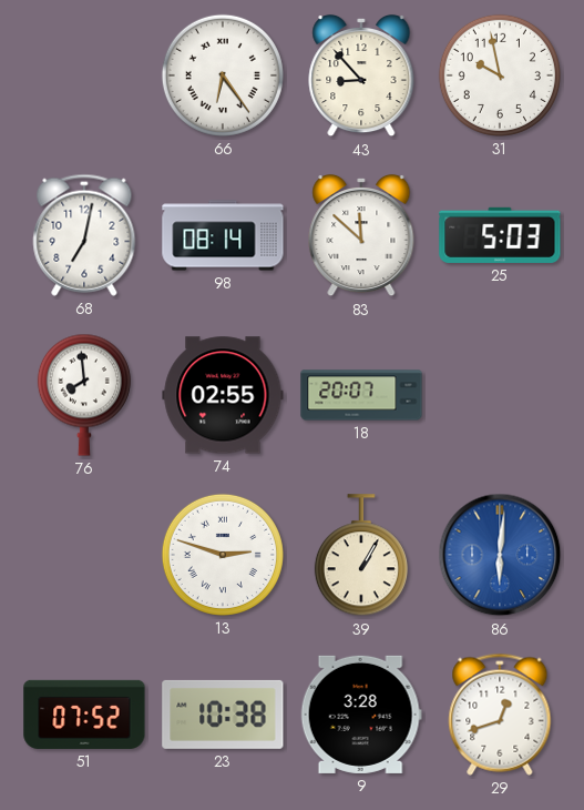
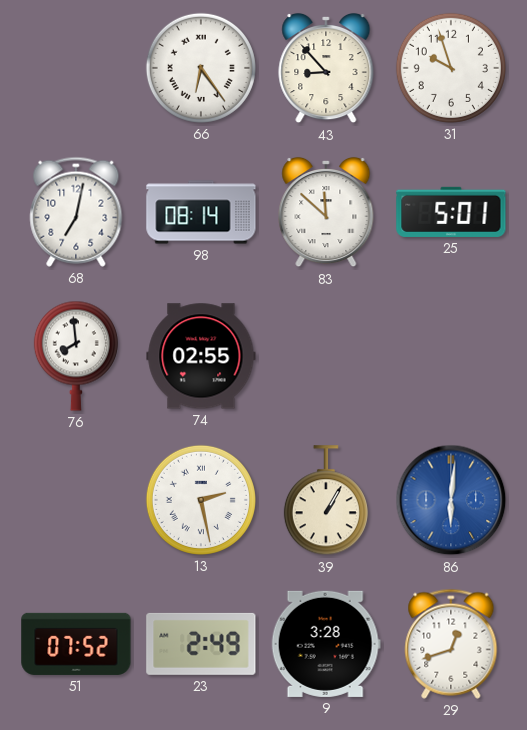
31: 9:58 -> 9:57 (451, 68)
25: 5:03 -> 5:01 (451, 212)
18: 20:07 -> none (361, 395)
13: 2:48 -> 2:28 (201, 500)
23: 10:38 -> 2:49 (201, 644)
